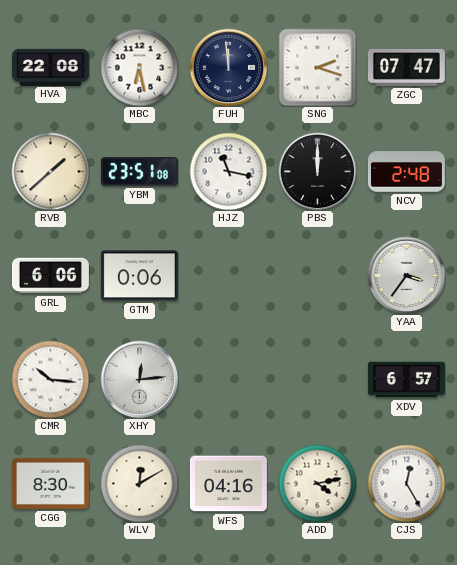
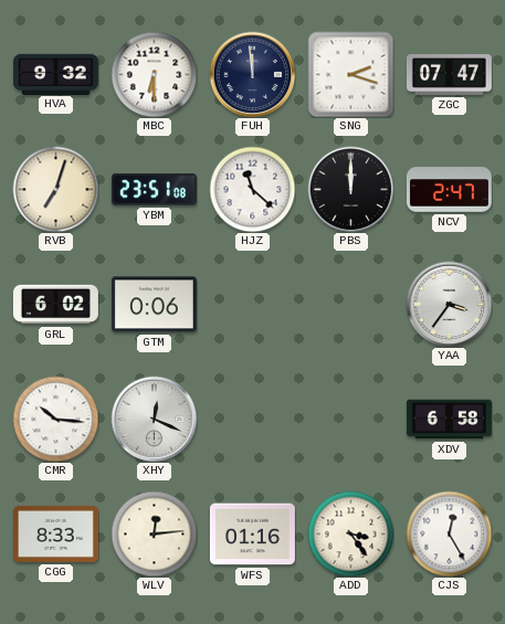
HVA: 22:08 -> 9:32 (55, 74)
MBC: 6:28 -> 6:30 (154, 74)
RVB: 1:38 -> 7:03 (55, 189)
HJZ: 11:17 -> 11:22 (252, 189)
NCV: 2:48 -> 2:47 (449, 190)
GRL: 6:06 -> 6:02 (55, 305)
XHY: 12:14 -> 12:19 (154, 419)
XDV: 6:57 -> 6:58 (449, 420)
CGG: 8:30 -> 8:33 (55, 533)
WLV: 12:10 -> 12:14 (154, 533)
WFS: 04:16 -> 01:16 (252, 535)
ADD: 4:13 -> 3:24 (350, 533)
